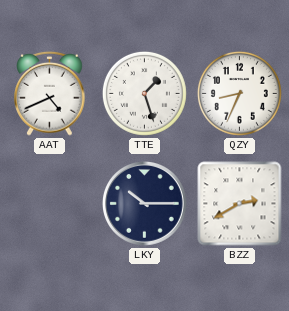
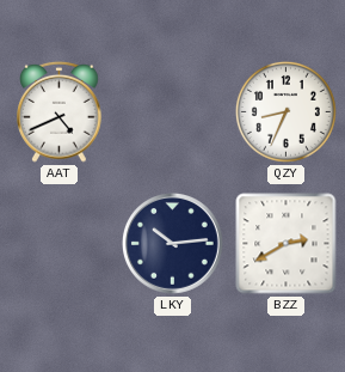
TTE: 1:27 -> none (144, 93)
LKY: 10:15 -> 10:14 (173, 244)
